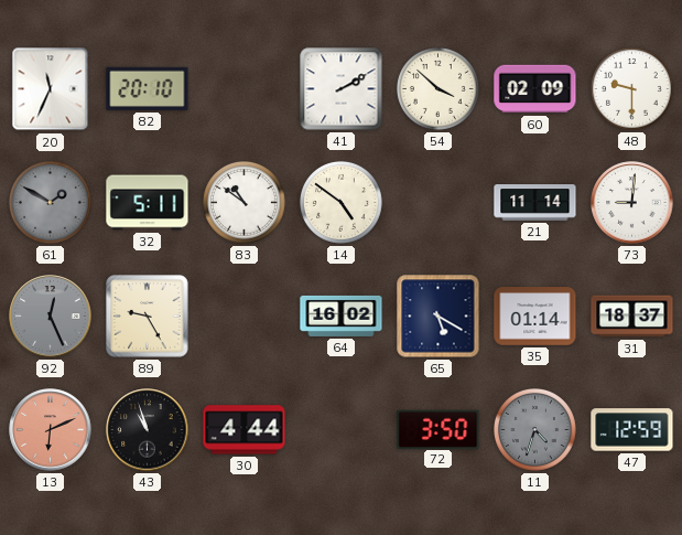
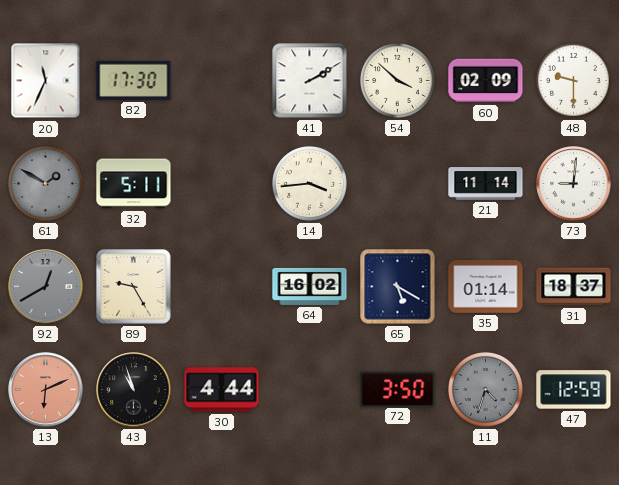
82: 20:10 -> 17:30 (134, 80)
83: 10:51 -> none (245, 203)
14: 4:51 -> 3:44 (310, 184)
92: 12:26 -> 12:40 (46, 287)
